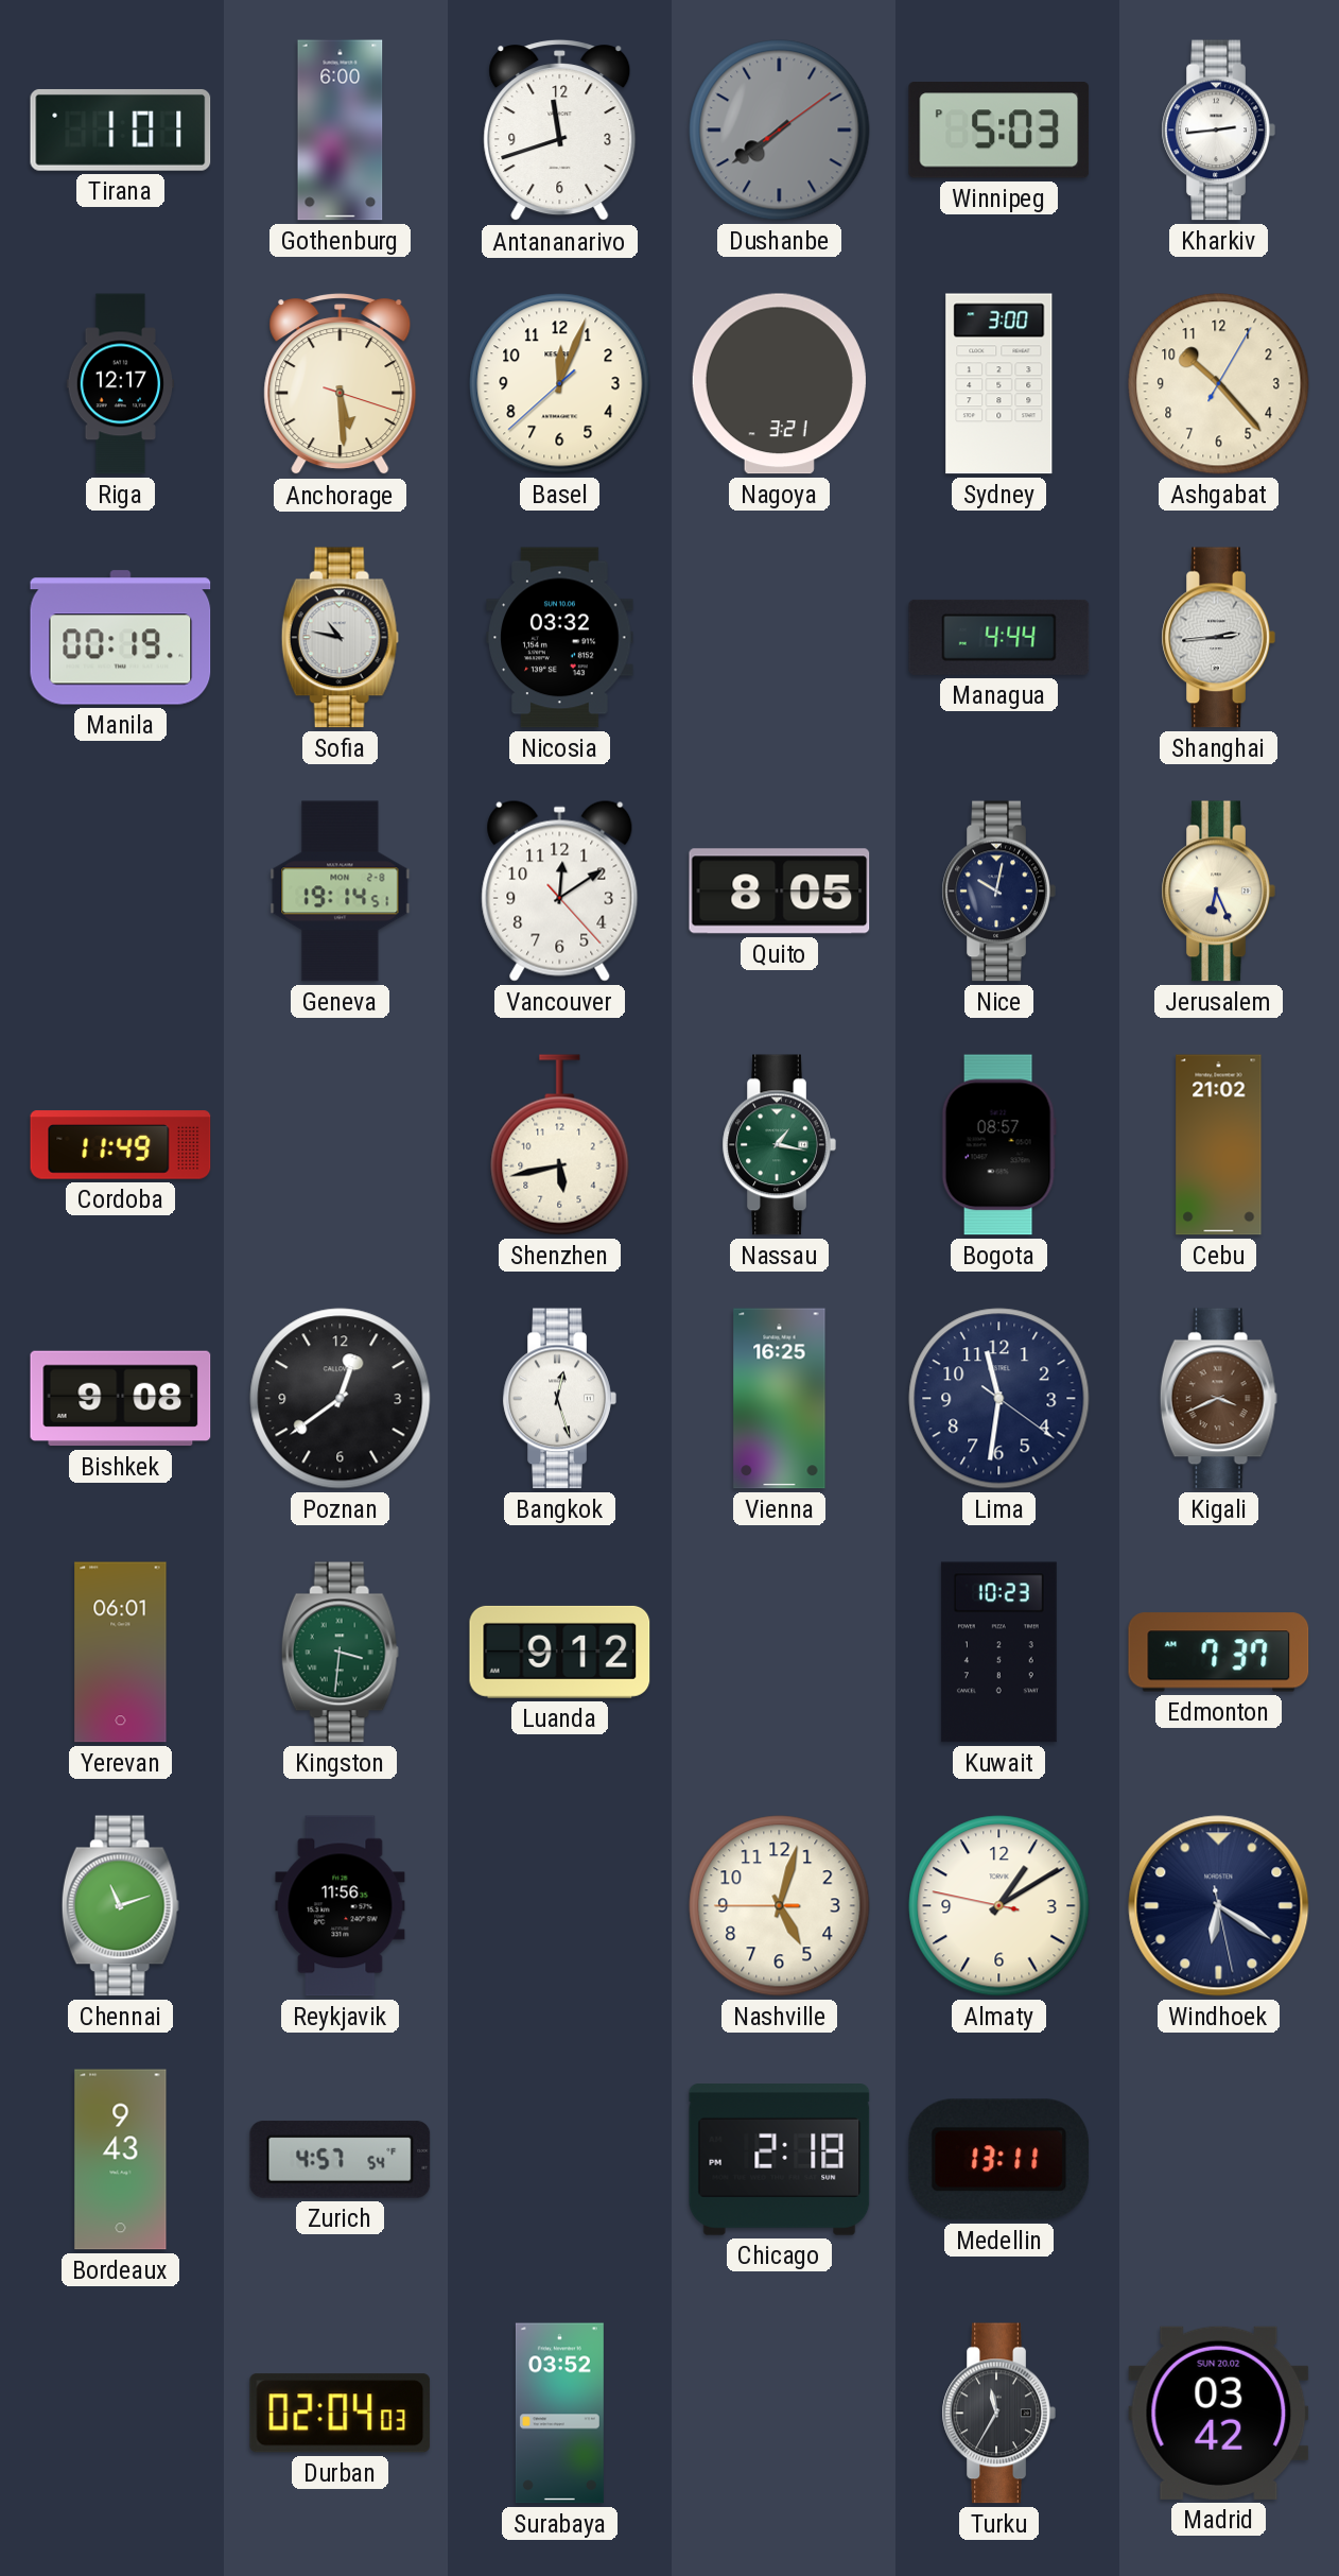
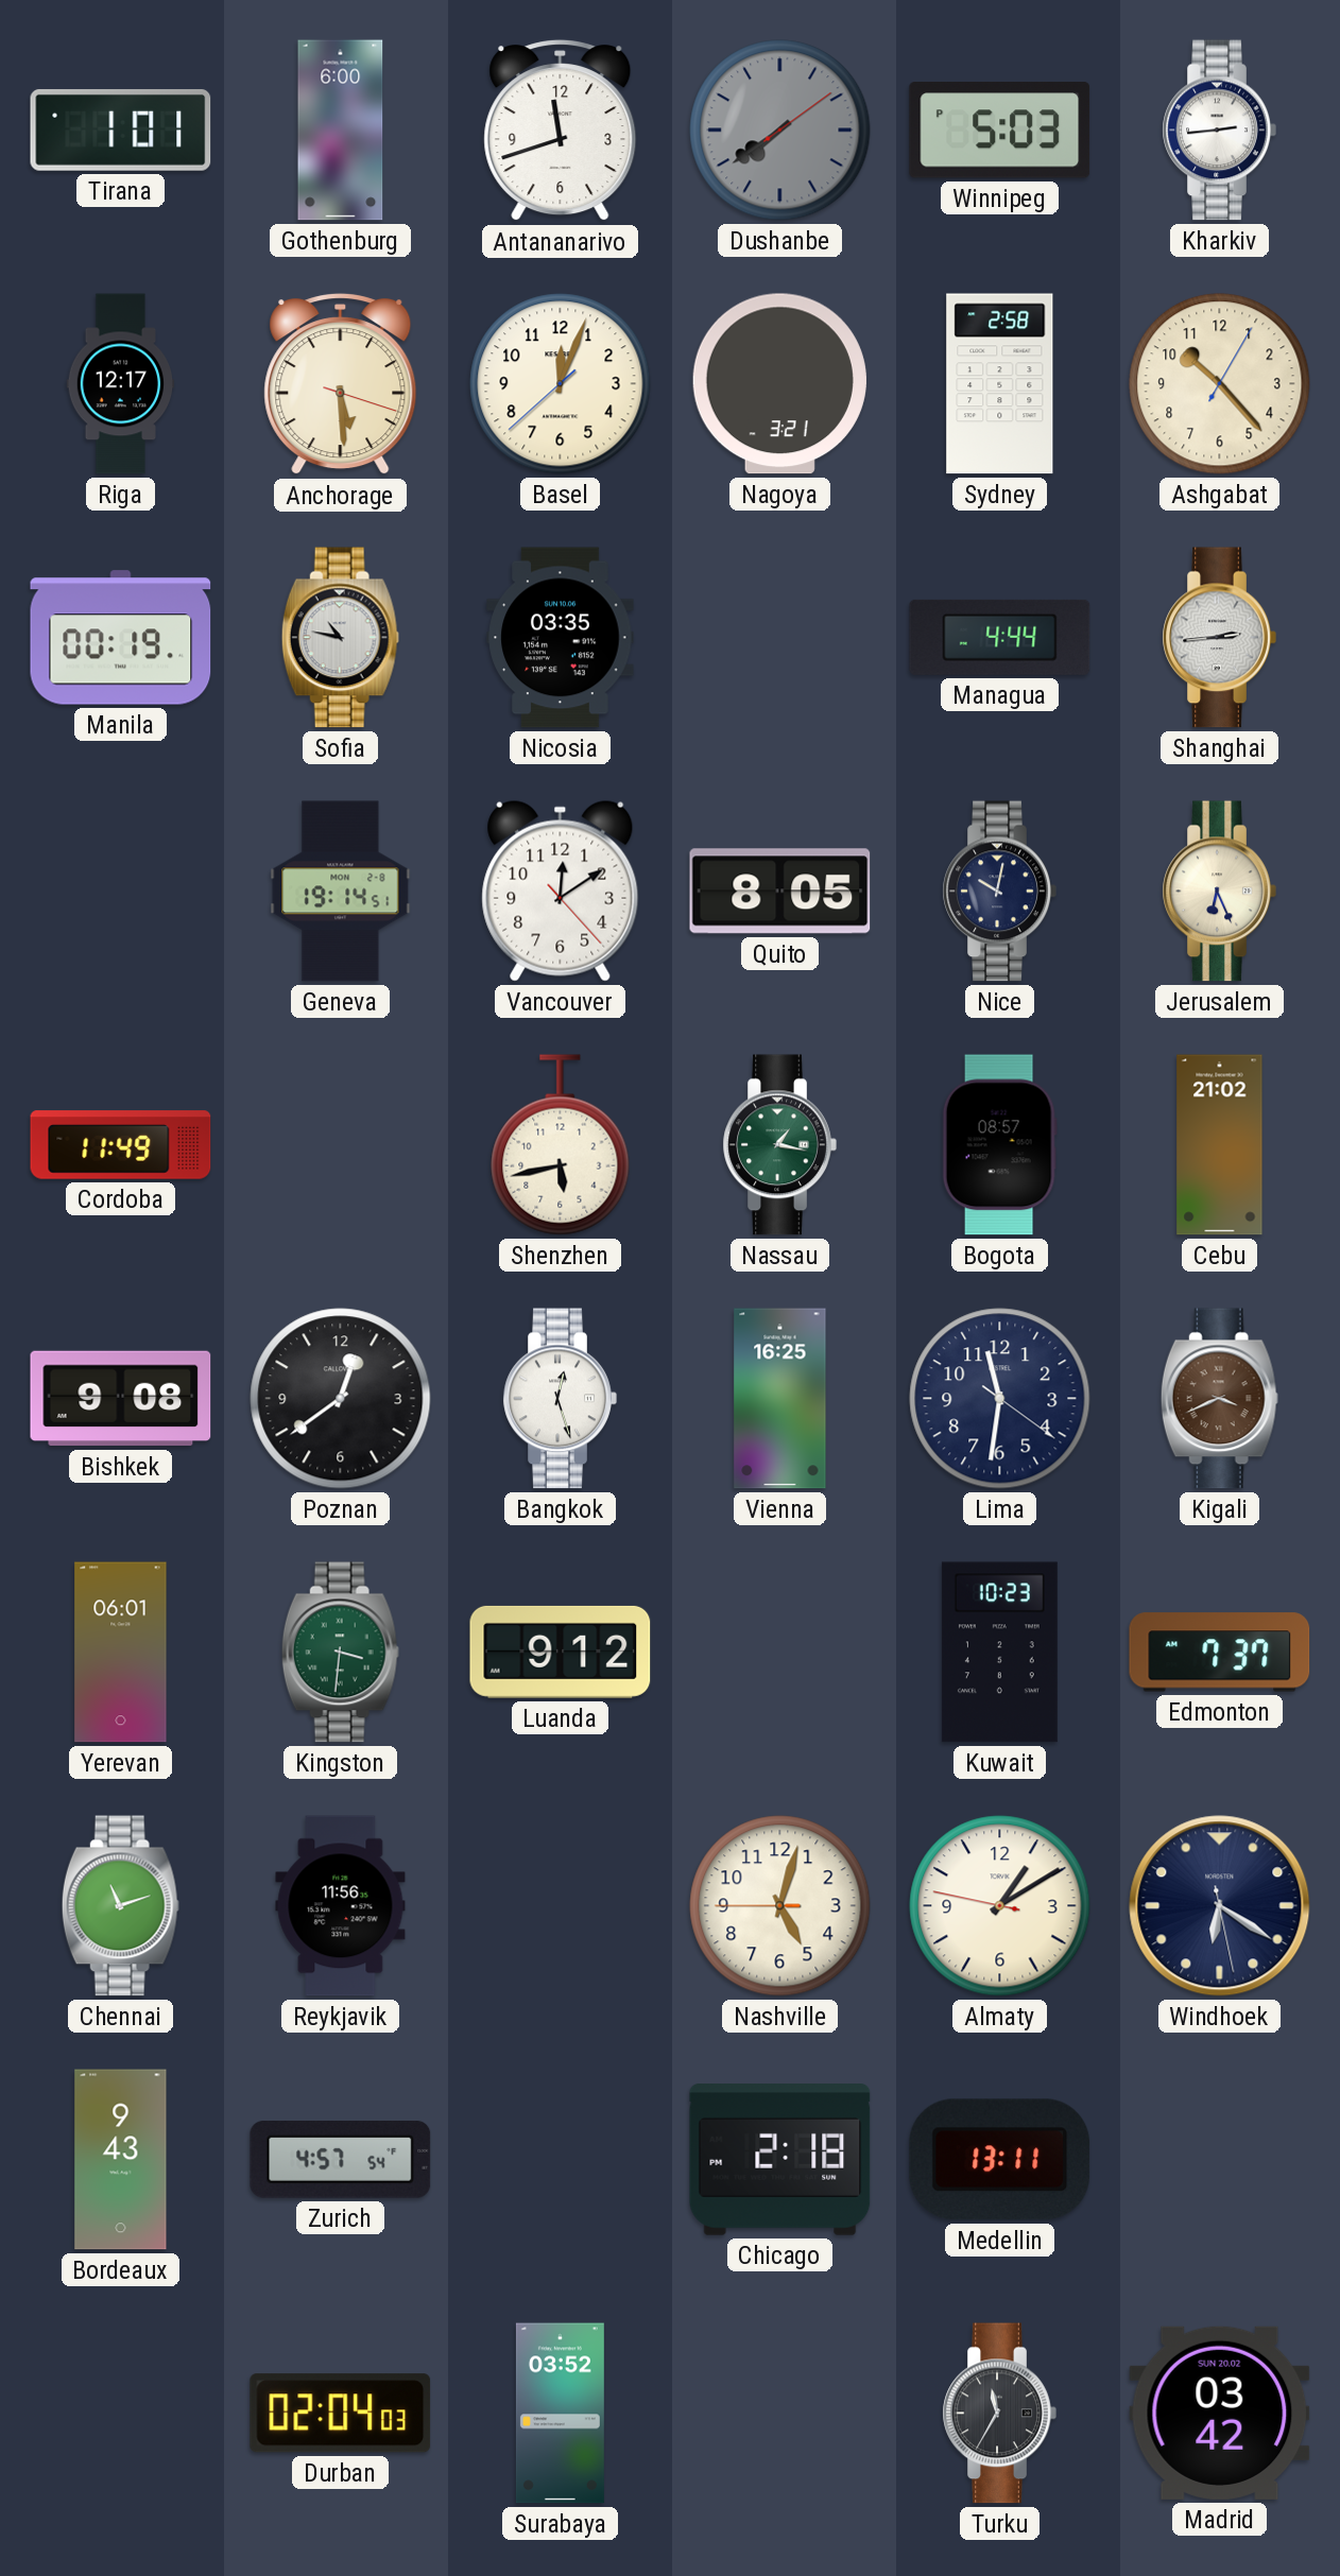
Sydney: 3:00 -> 2:58 (1000, 384)
Nicosia: 03:32 -> 03:35 (561, 638)
